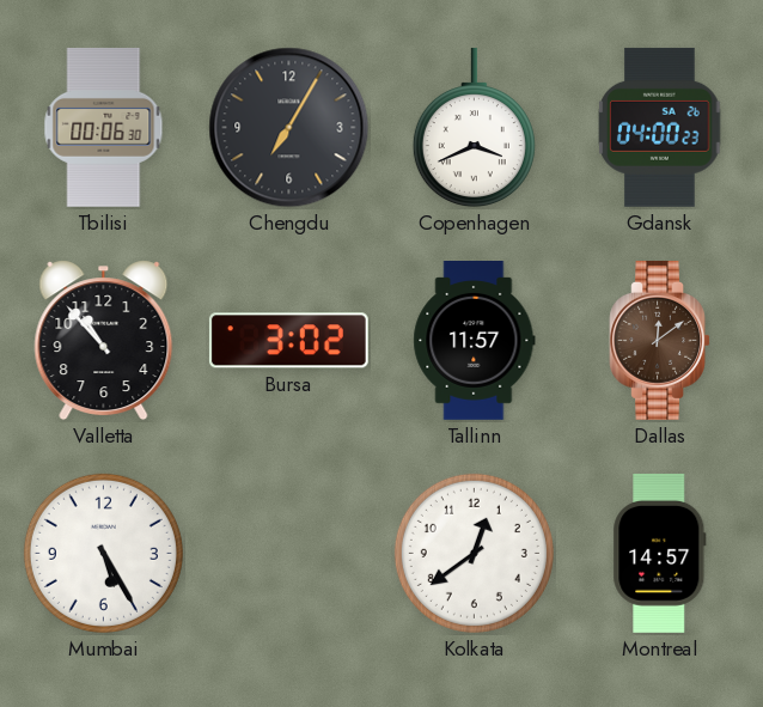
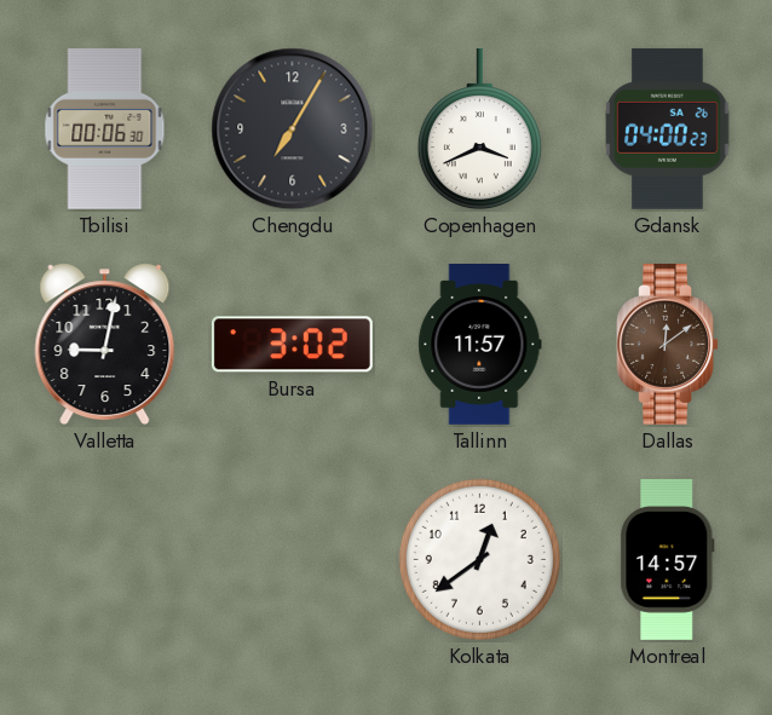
Valletta: 10:53 -> 9:02 (105, 345)
Mumbai: 5:25 -> none (103, 553)
